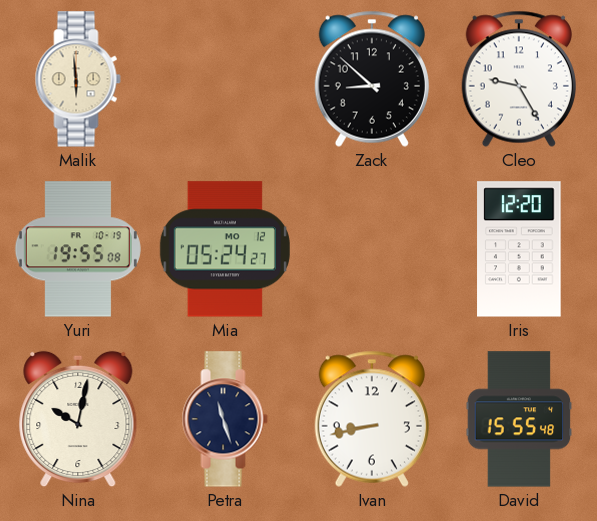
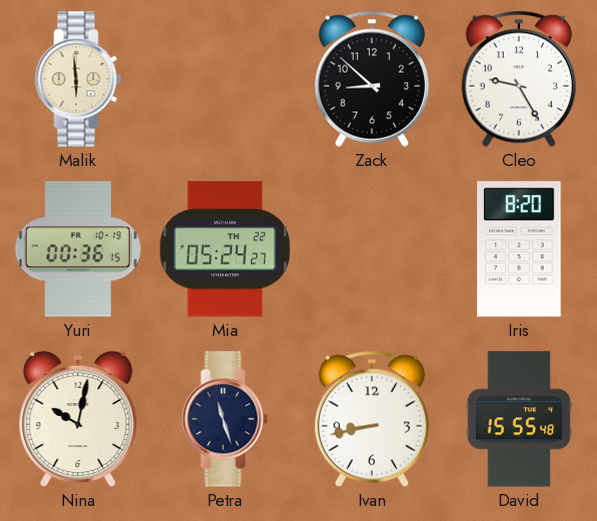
Yuri: 19:55 -> 00:36 (78, 249)
Mia date: MO 12 -> TH 22 (225, 249)
Iris: 12:20 -> 8:20 (519, 249)
